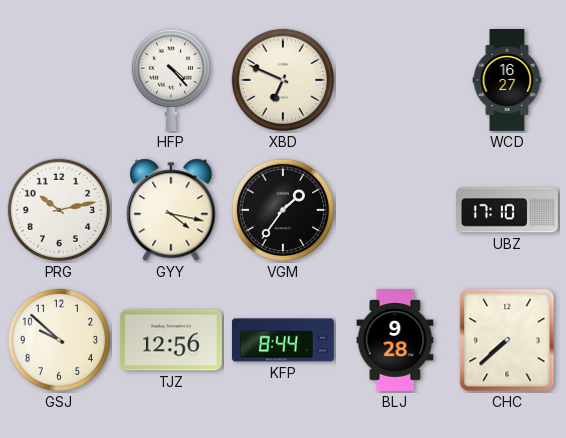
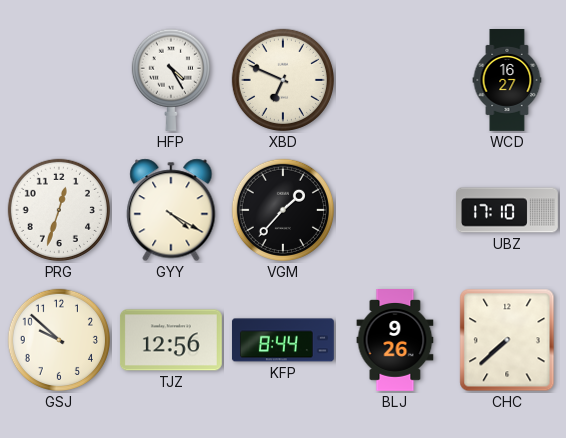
HFP: 4:23 -> 4:25 (171, 80)
PRG: 10:13 -> 12:33 (59, 210)
GYY: 4:17 -> 4:20 (171, 210)
VGM: 1:36 -> 1:37 (283, 210)
BLJ: 9:28 -> 9:26 (395, 341)
